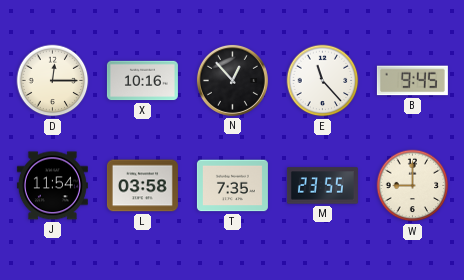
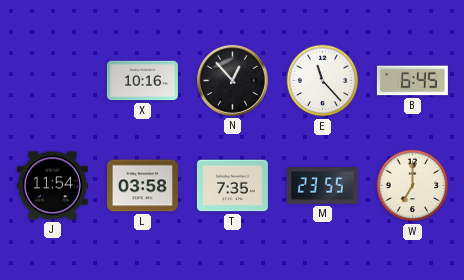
D: 12:15 -> none (53, 81)
B: 9:45 -> 6:45 (412, 81)
W: 9:00 -> 7:00 (413, 186)
